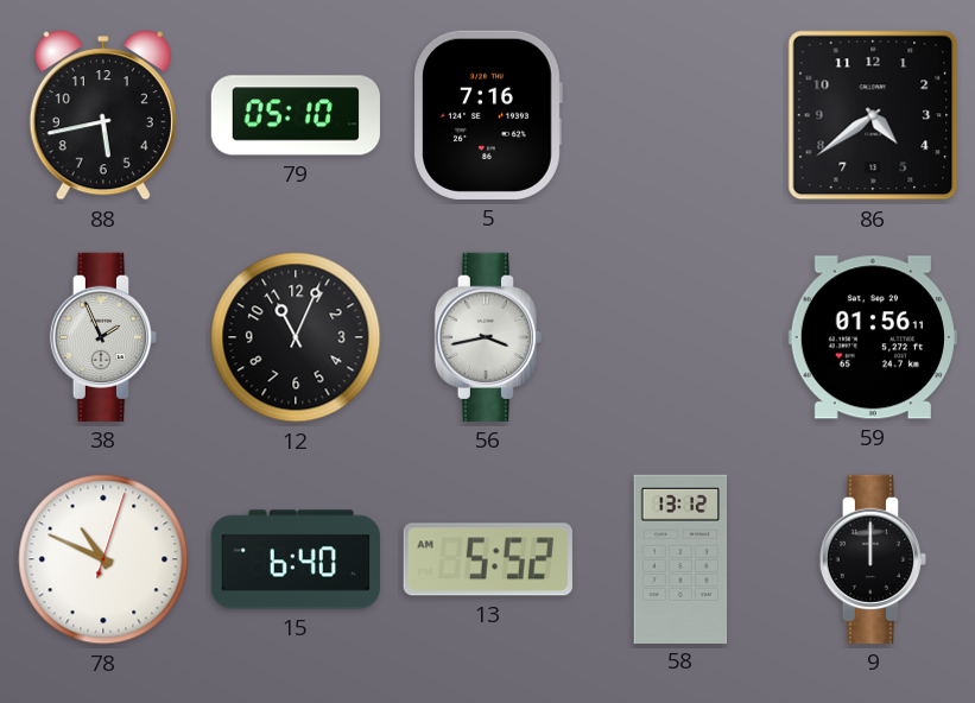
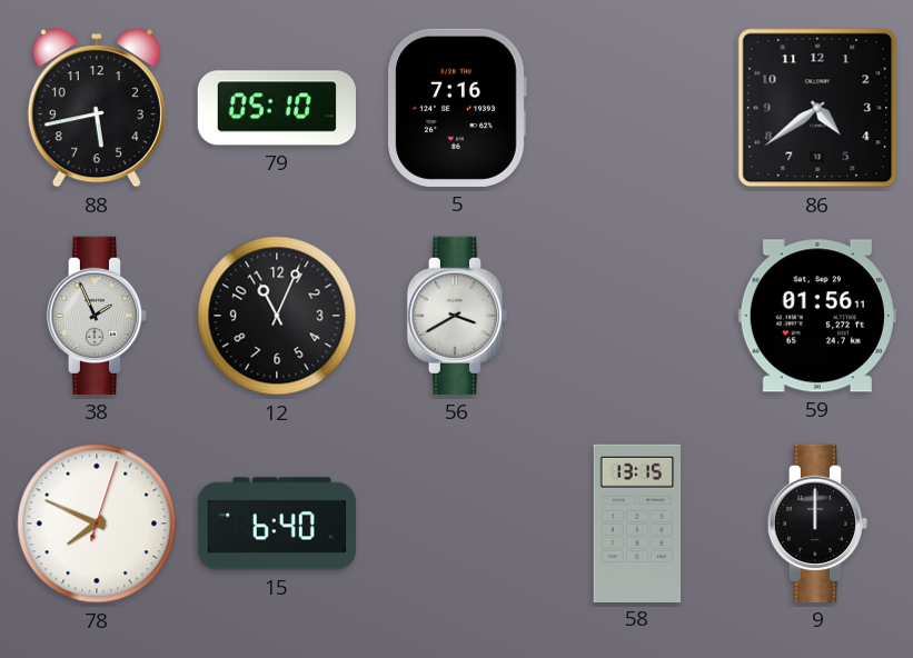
56: 3:43 -> 3:40 (456, 316)
78: 10:49 -> 7:49 (97, 524)
13: 5:52 -> none (488, 559)
58: 13:12 -> 13:15 (637, 522)
